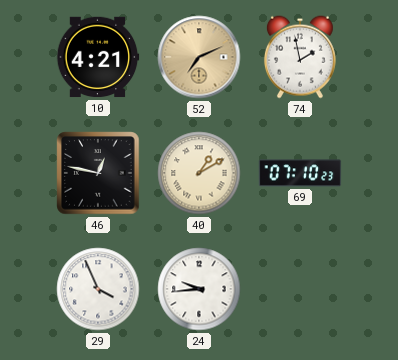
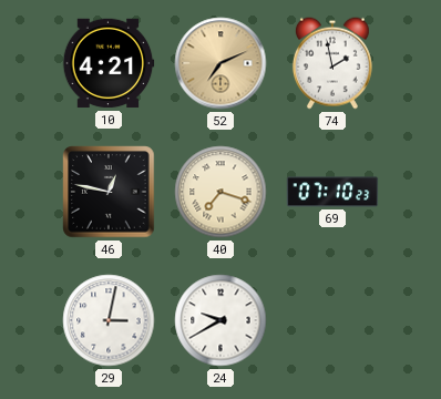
40: 1:10 -> 7:18 (221, 192)
29: 3:56 -> 3:02 (109, 320)
24: 9:44 -> 9:40 (221, 320)
